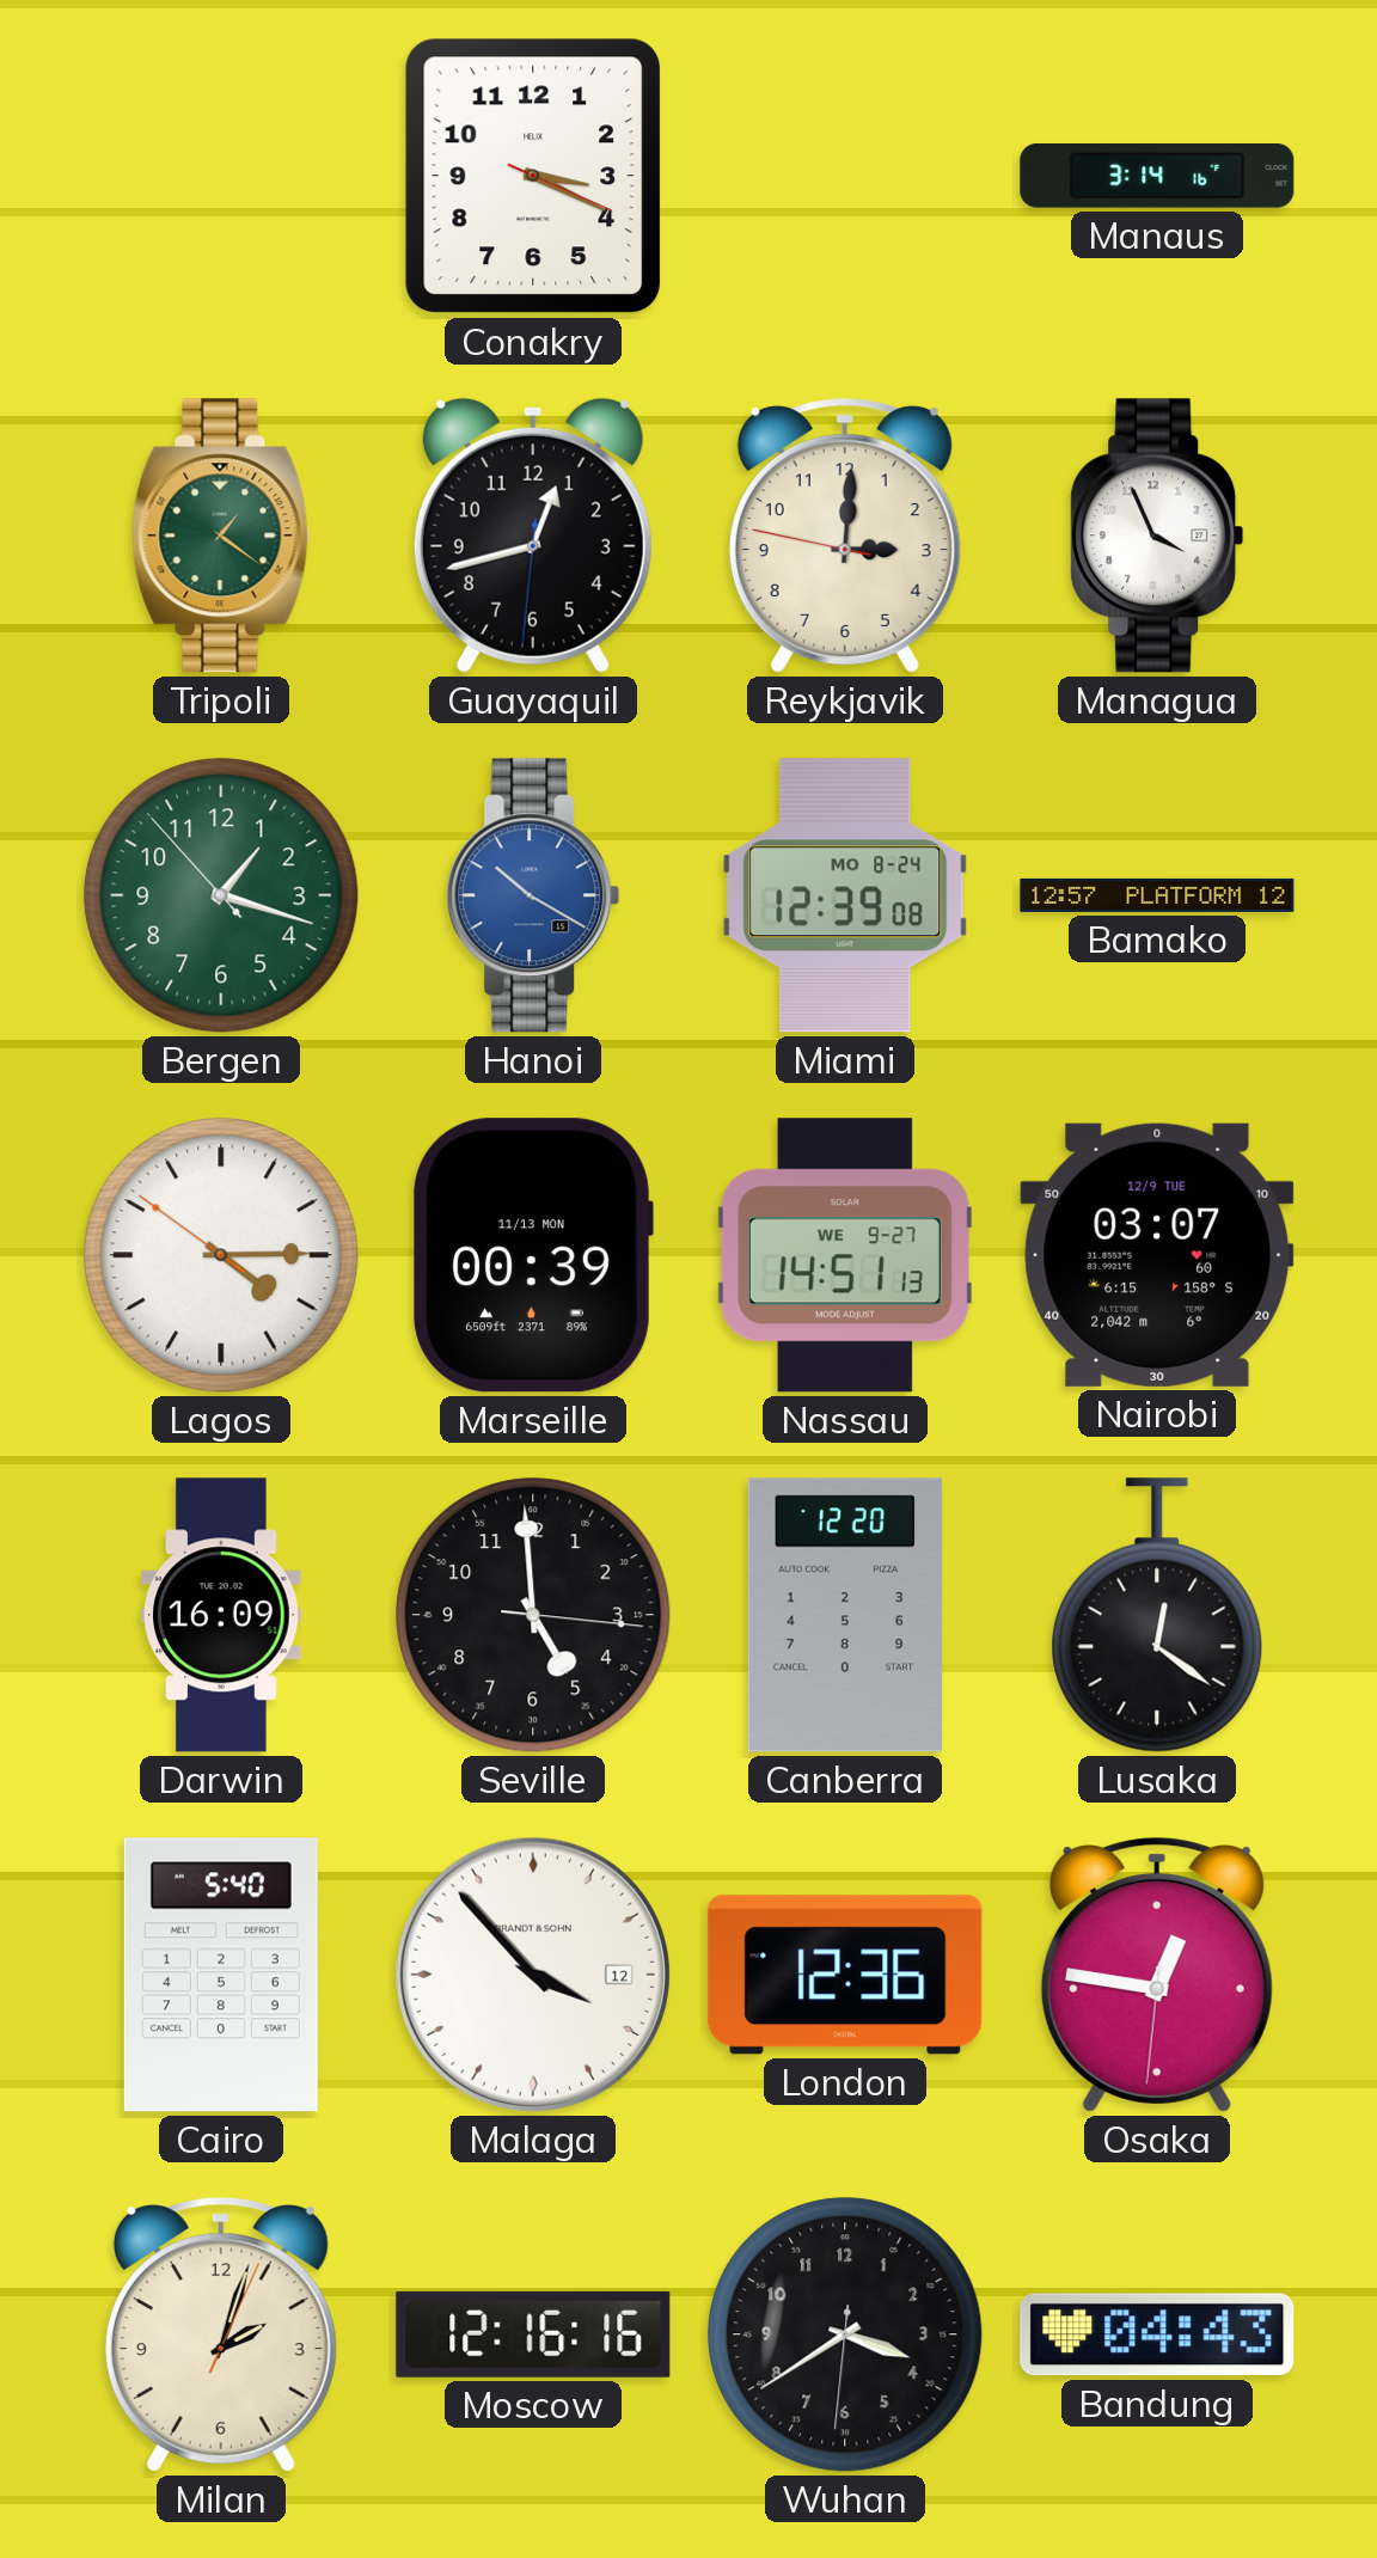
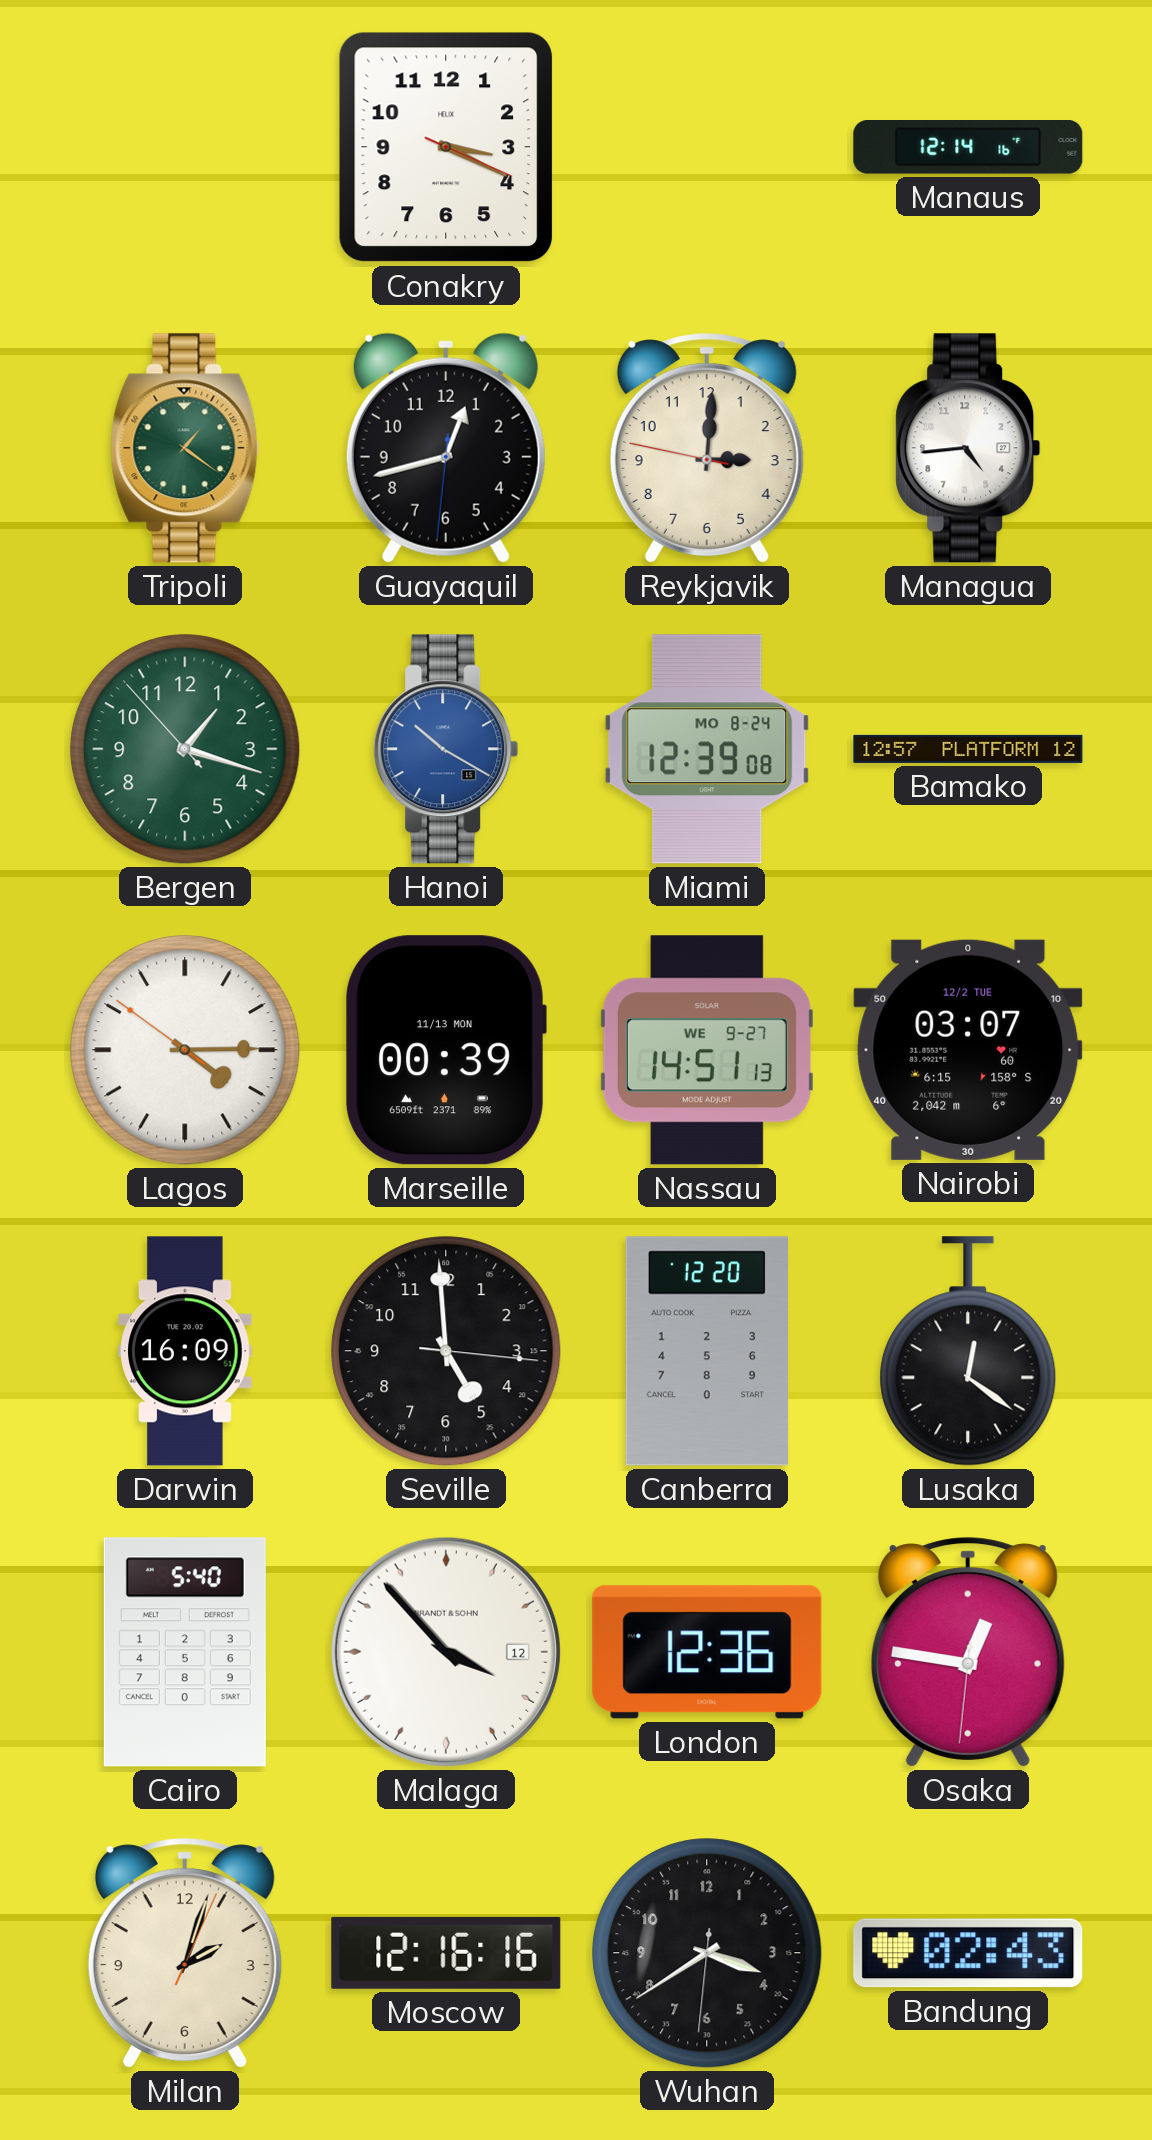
Manaus: 3:14 -> 12:14 (968, 148)
Managua: 3:56 -> 4:44 (968, 448)
Nairobi date: 12/9 TUE -> 12/2 TUE (968, 1050)
Bandung: 04:43 -> 02:43 (968, 1953)
